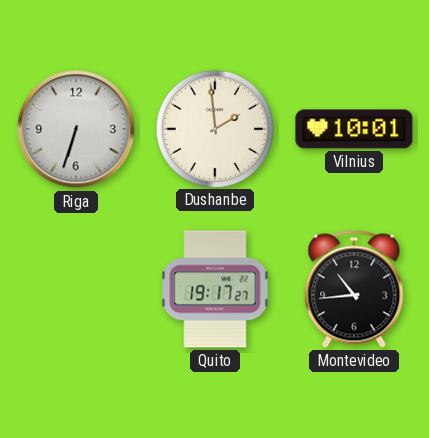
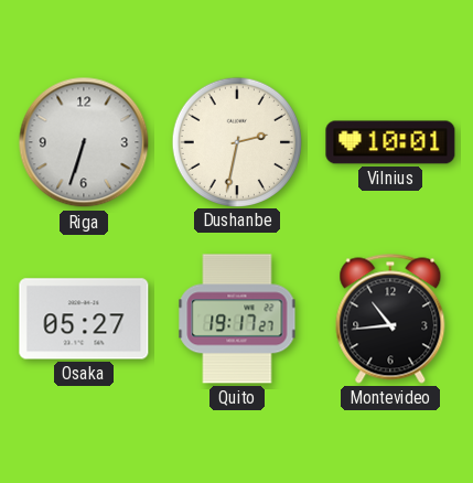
Dushanbe: 1:59 -> 2:32 (236, 141)
Osaka: none -> 05:27 (84, 319)
